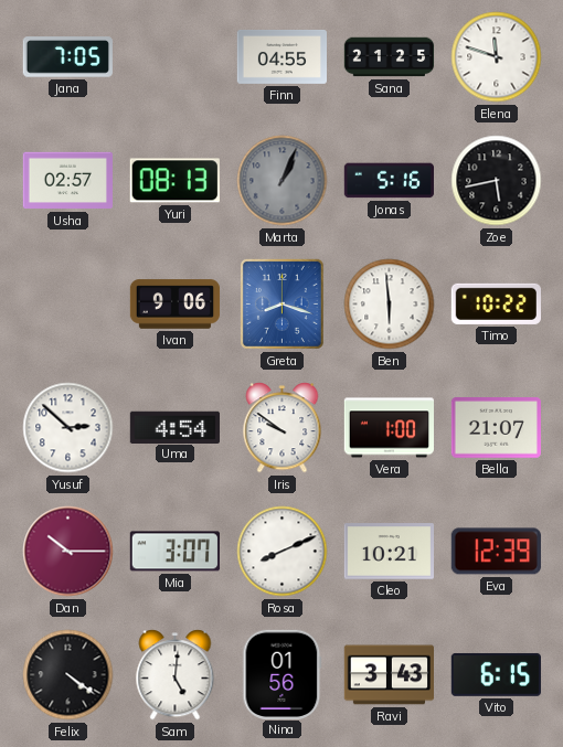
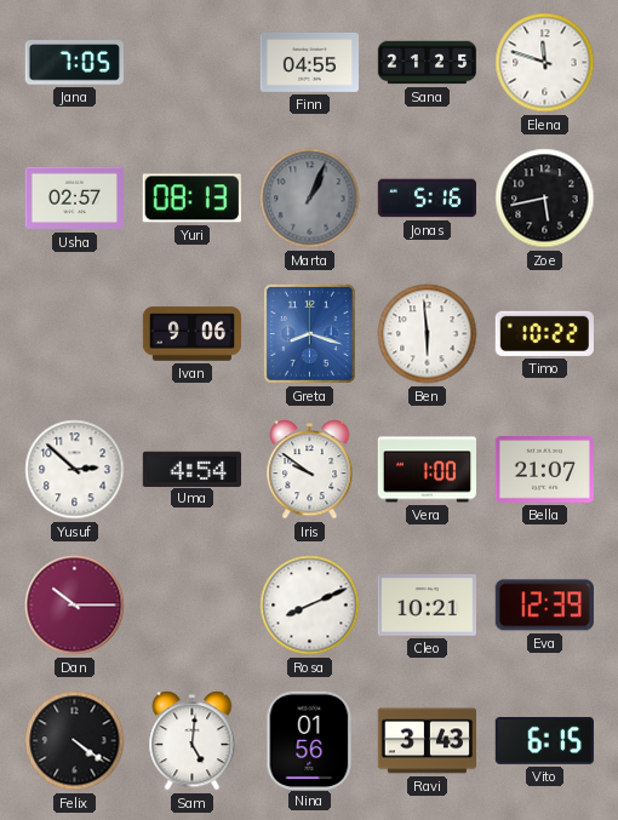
Mia: 3:07 -> none (174, 552)
